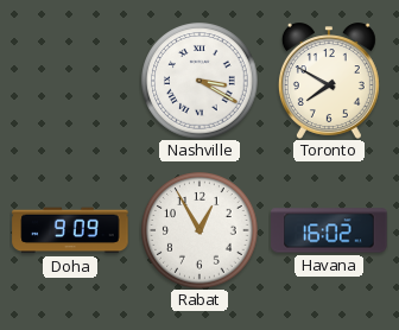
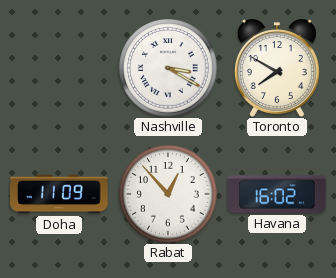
Doha: 9:09 -> 11:09 (59, 194)
Rabat: 12:55 -> 12:53 (168, 194)
